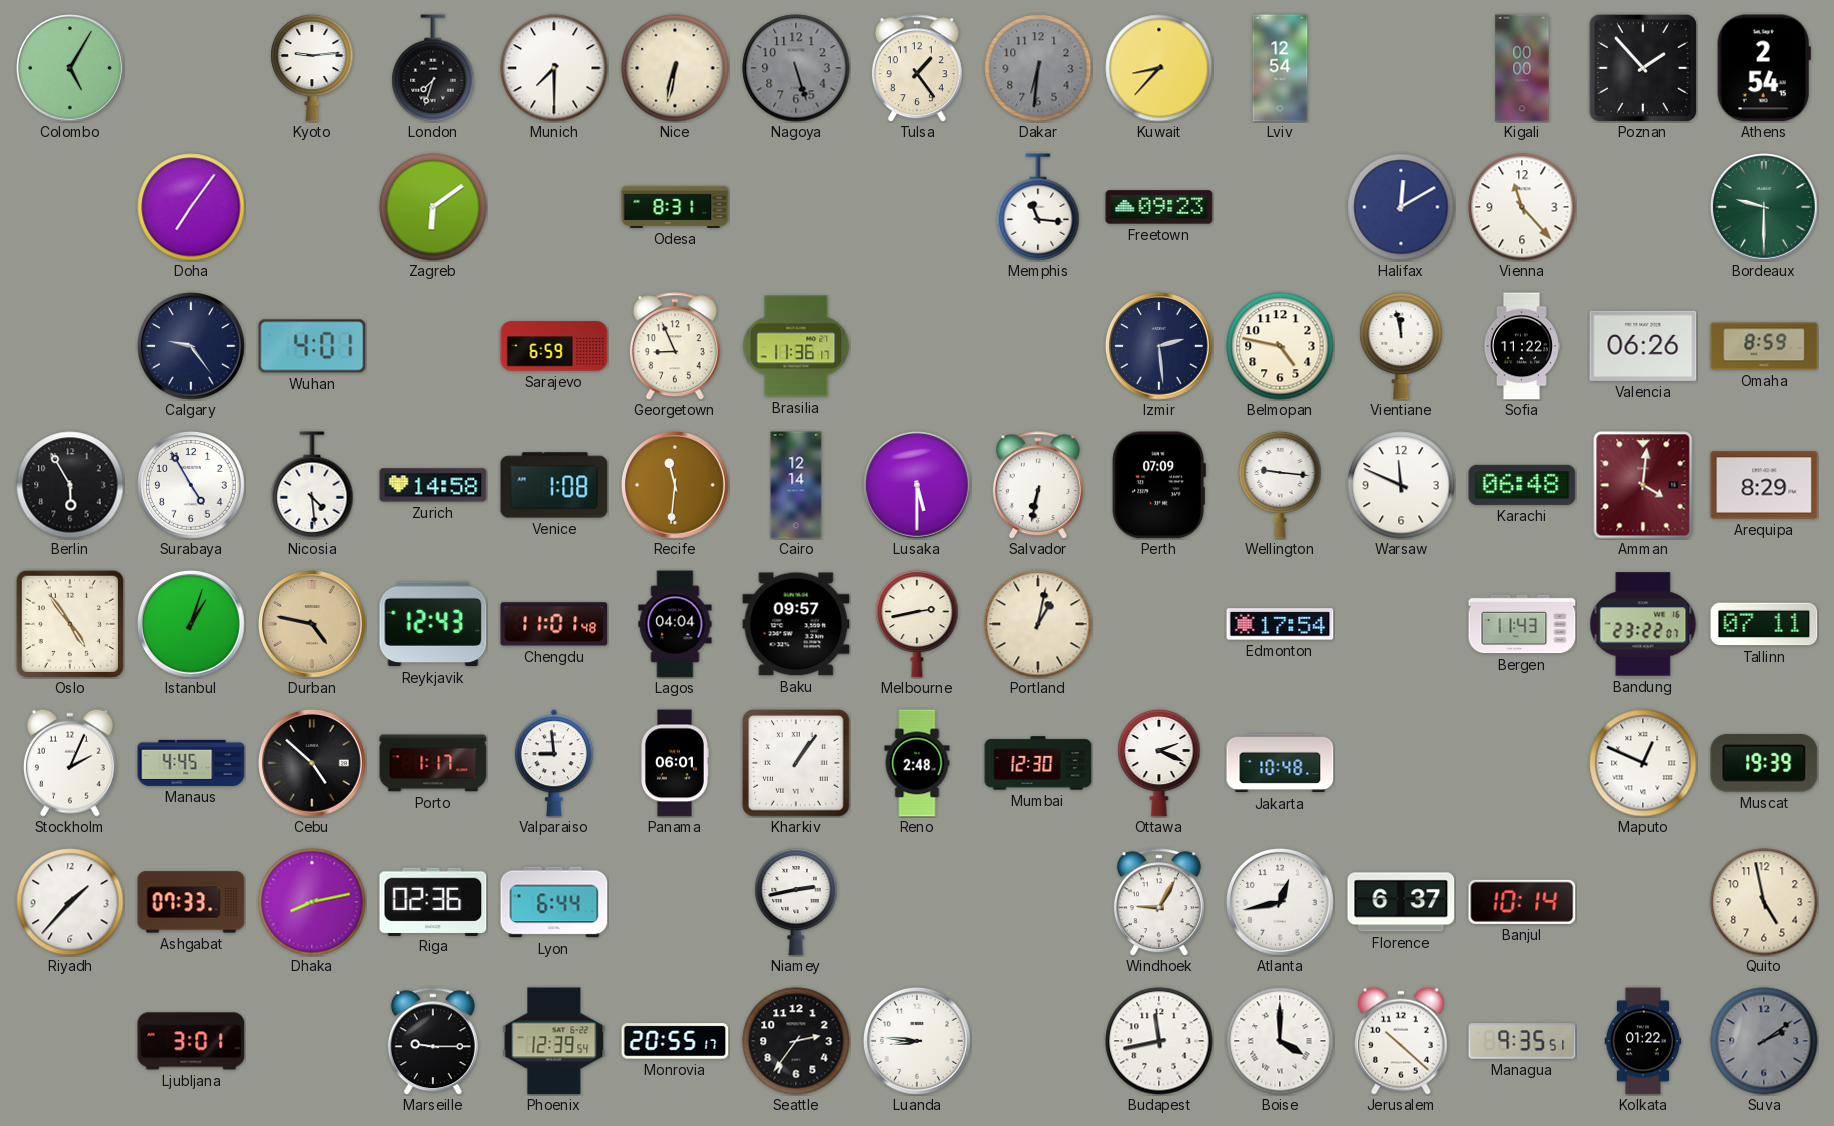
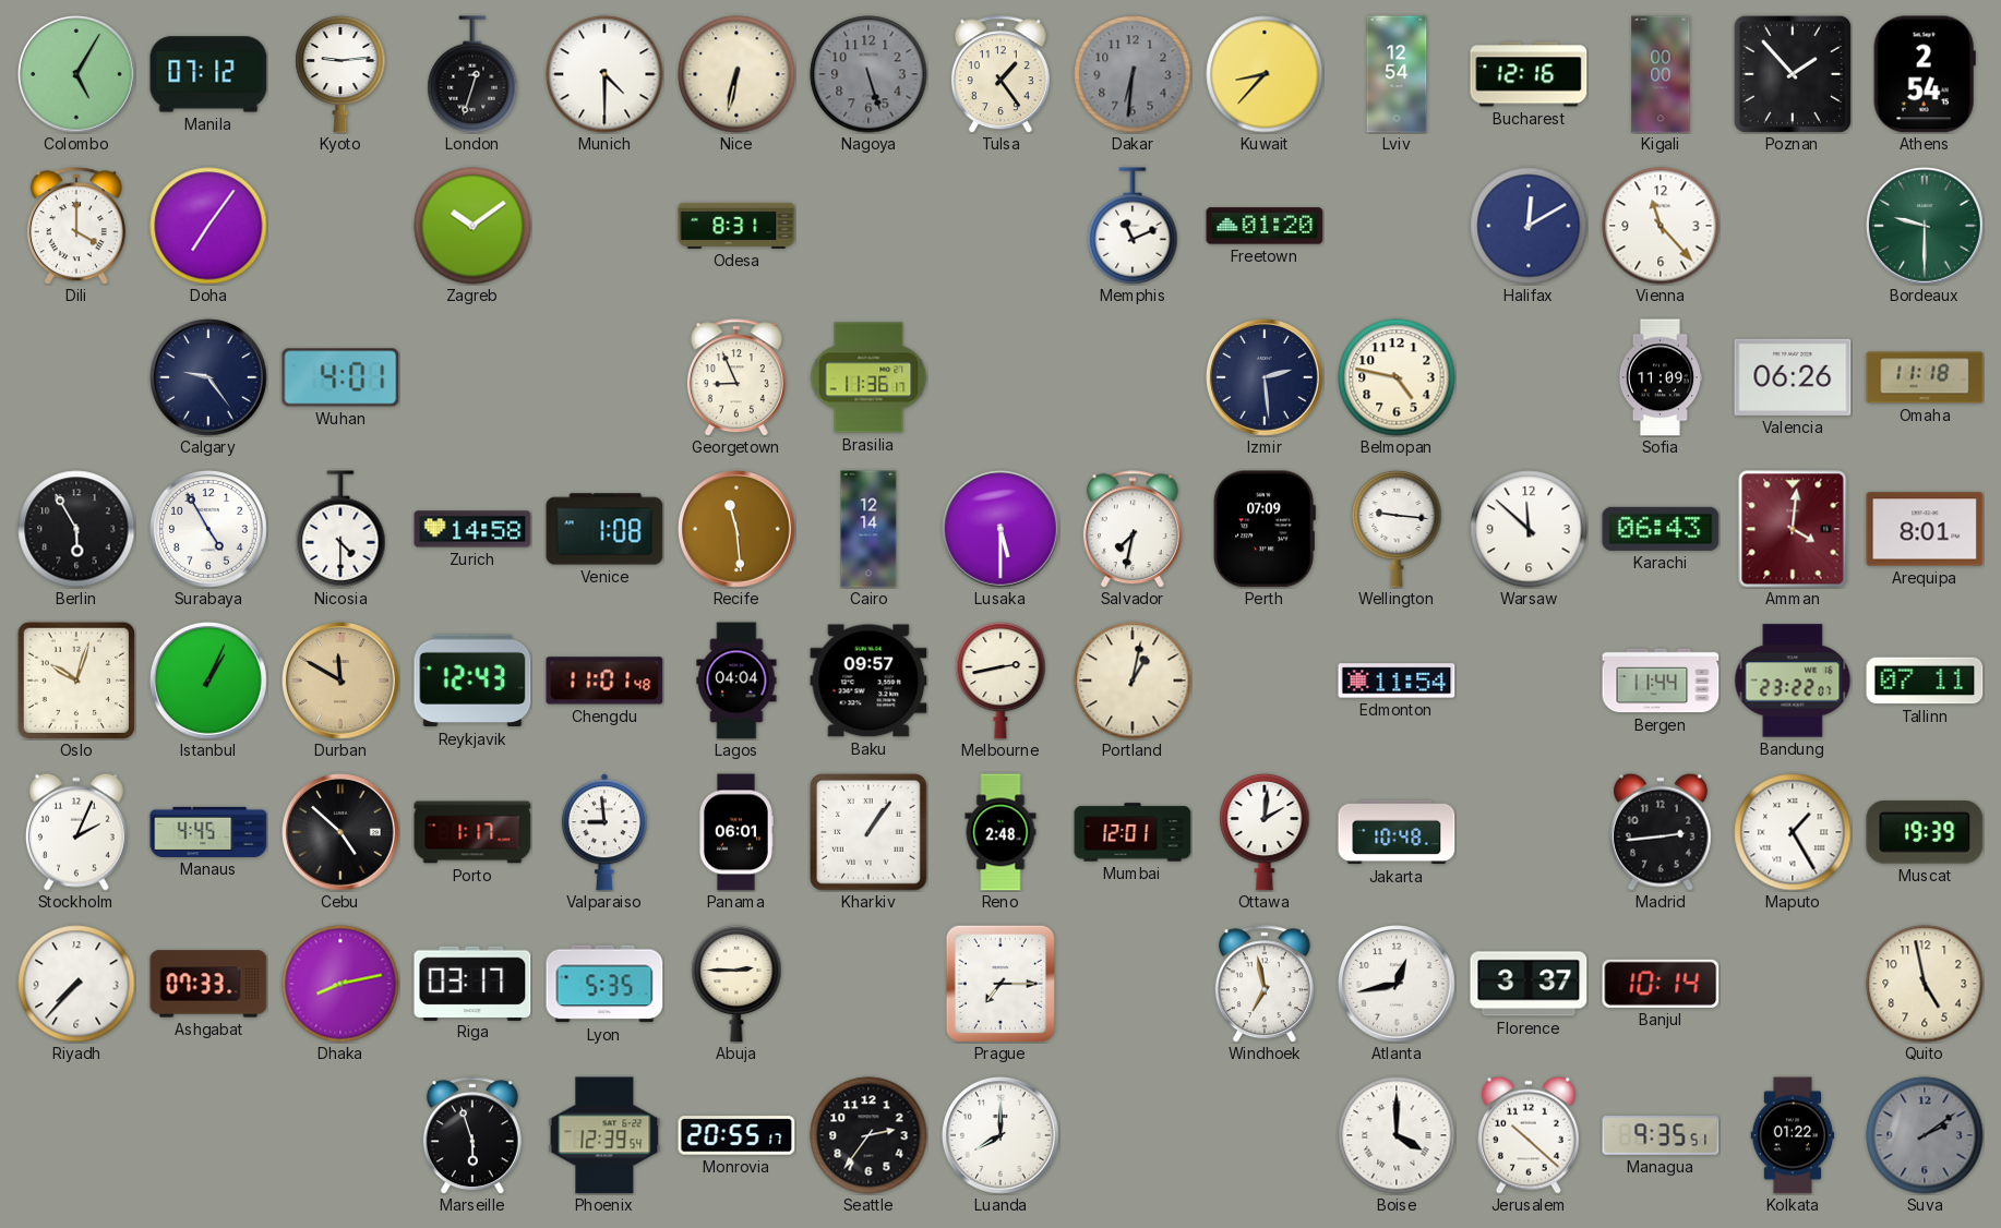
Manila: none -> 07:12 (208, 74)
London: 7:33 -> 12:33 (472, 74)
Munich: 7:30 -> 4:30 (604, 74)
Bucharest: none -> 12:16 (1529, 74)
Dili: none -> 4:00 (76, 226)
Zagreb: 6:09 -> 10:09 (472, 226)
Memphis: 11:16 -> 11:11 (1133, 226)
Freetown: 09:23 -> 01:20 (1265, 226)
Sarajevo: 6:59 -> none (554, 346)
Vientiane: 11:58 -> none (1401, 346)
Sofia: 11:22 -> 11:09 (1661, 377)
Omaha: 8:59 -> 11:18 (1925, 377)
Nicosia: 4:29 -> 4:30 (340, 529)
Recife: 11:31 -> 11:29 (738, 530)
Salvador: 6:32 -> 7:32 (1133, 529)
Warsaw: 11:49 -> 11:52 (1529, 529)
Karachi: 06:48 -> 06:43 (1661, 529)
Arequipa: 8:29 -> 8:01 (1925, 529)
Oslo: 4:54 -> 10:03 (76, 681)
Istanbul: 1:03 -> 1:04 (209, 682)
Durban: 4:47 -> 11:50 (342, 682)
Edmonton: 17:54 -> 11:54 (1397, 681)
Bergen: 11:43 -> 11:44 (1661, 681)
Mumbai: 12:30 -> 12:01 (1133, 832)
Ottawa: 2:19 -> 2:01 (1265, 832)
Madrid: none -> 2:44 (1661, 832)
Maputo: 12:49 -> 1:25 (1793, 832)
Riyadh: 1:37 -> 7:37 (76, 984)
Riga: 02:36 -> 03:17 (472, 983)
Lyon: 6:44 -> 5:35 (604, 984)
Abuja: none -> 2:45 (736, 984)
Niamey: 2:43 -> none (796, 902)
Prague: none -> 7:15 (1000, 984)
Windhoek: 9:05 -> 6:58 (1265, 984)
Florence: 6:37 -> 3:37 (1529, 984)
Ljubljana: 3:01 -> none (191, 1041)
Marseille: 9:15 -> 5:57 (472, 1135)
Luanda: 8:46 -> 8:00 (1002, 1136)
Budapest: 11:43 -> none (1159, 1041)
